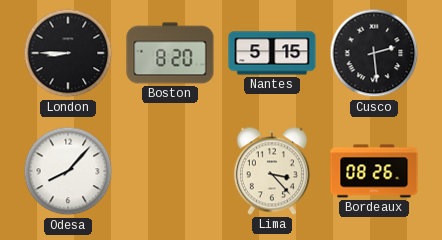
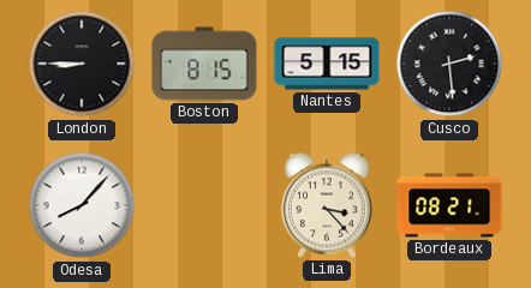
Boston: 8:20 -> 8:15 (204, 64)
Bordeaux: 08:26 -> 08:21 (449, 205)
